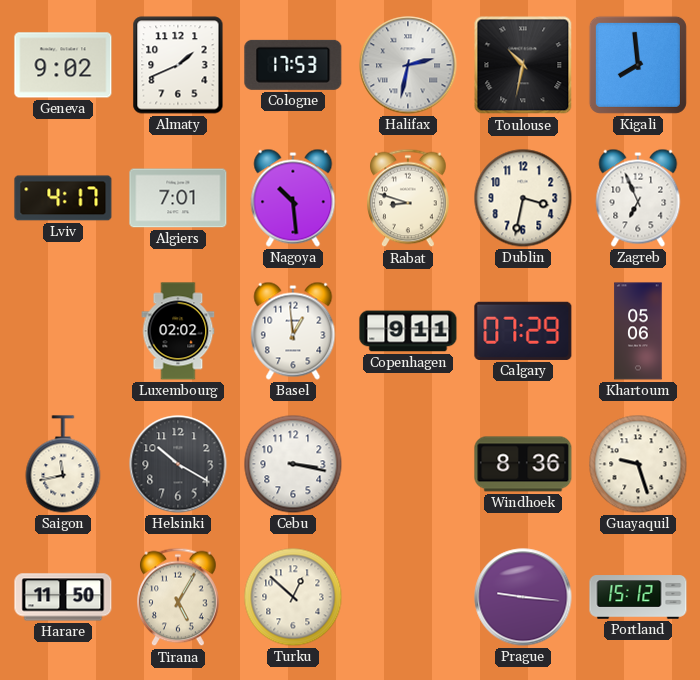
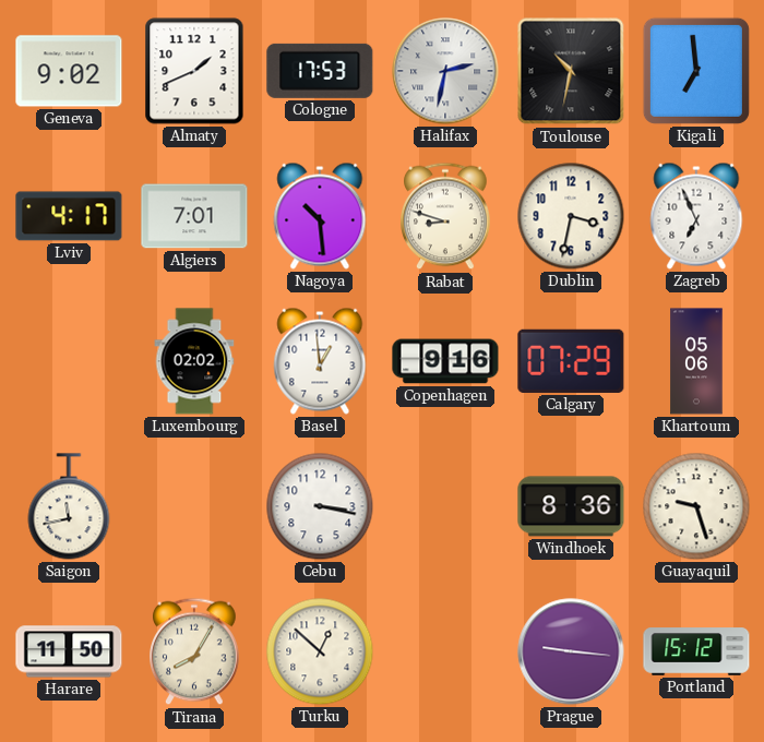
Kigali: 7:59 -> 6:59 (696, 71)
Copenhagen: 9:11 -> 9:16 (445, 361)
Helsinki: 10:20 -> none (178, 464)
Tirana: 5:05 -> 8:05 (194, 651)
